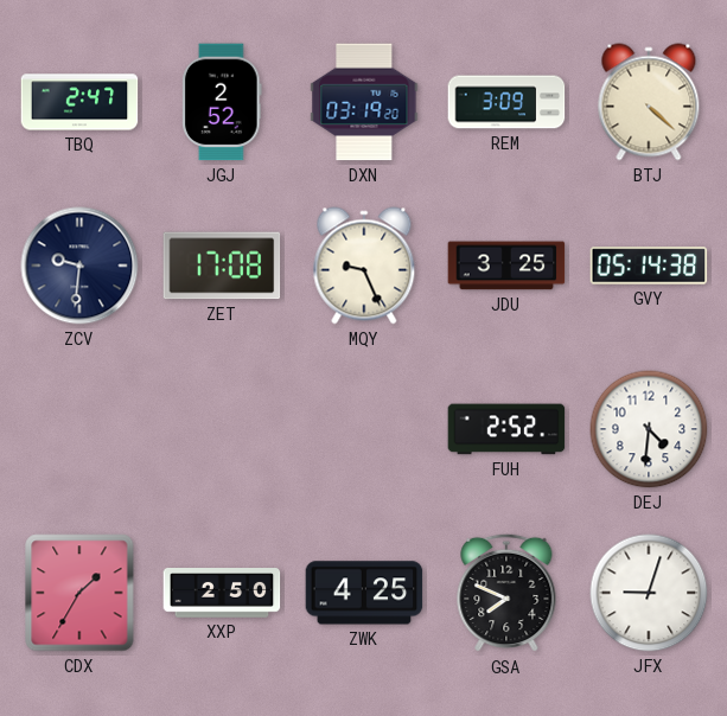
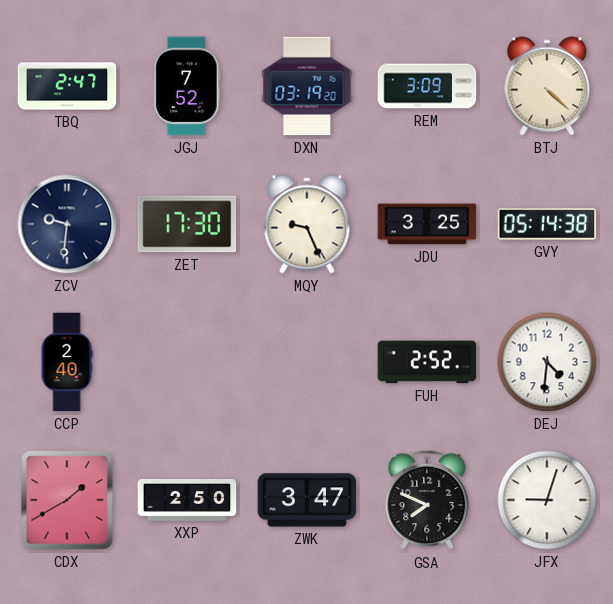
JGJ: 2:52 -> 7:52 (187, 86)
ZET: 17:08 -> 17:30 (187, 224)
CCP: none -> 2:40 (67, 362)
CDX: 1:35 -> 1:40 (67, 500)
ZWK: 4:25 -> 3:47 (307, 500)
